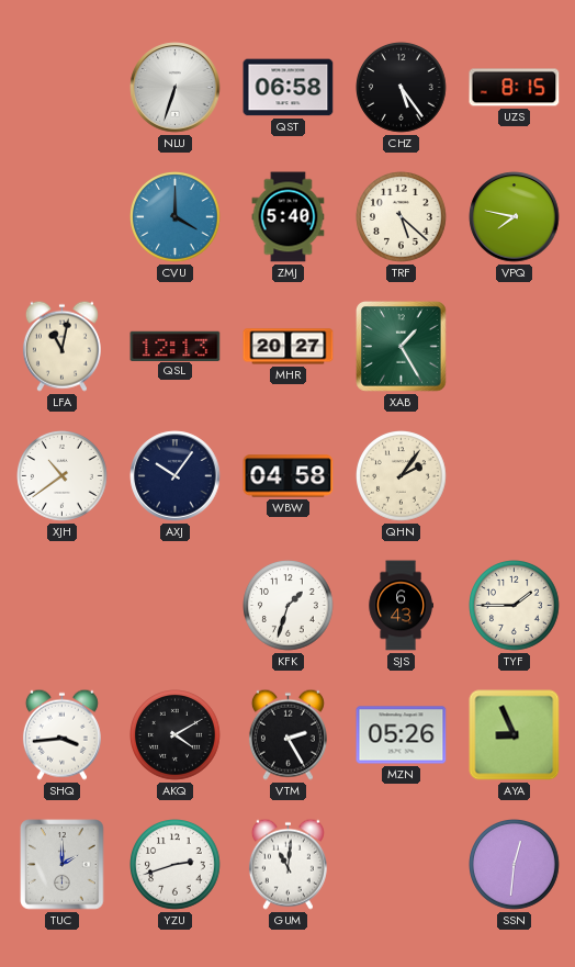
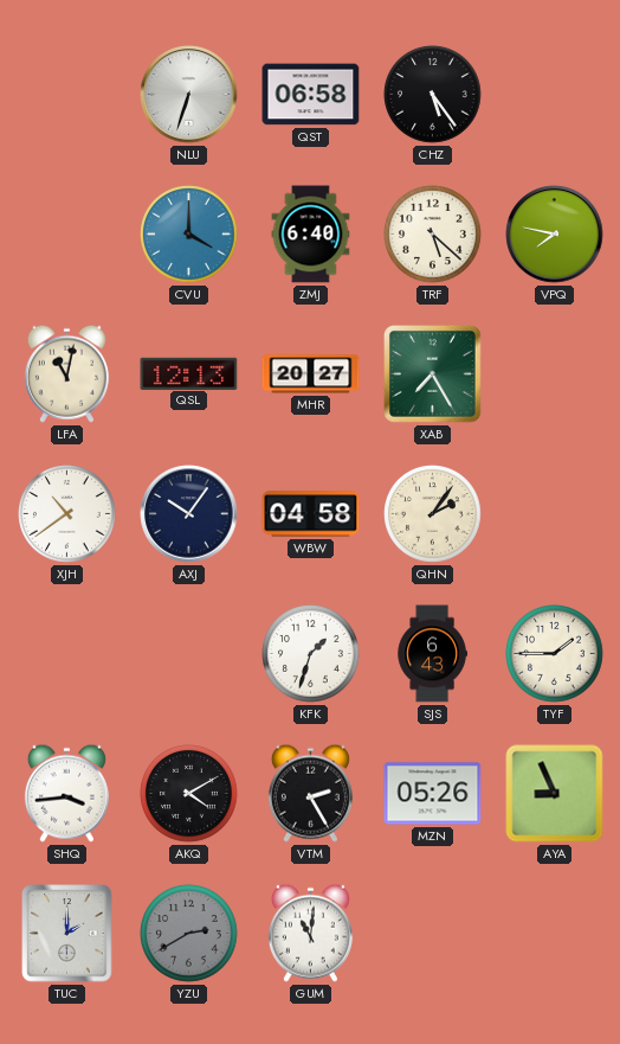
UZS: 8:15 -> none (515, 88)
ZMJ: 5:40 -> 6:40 (311, 235)
XAB: 1:25 -> 7:25 (433, 374)
YZU: 2:42 -> 2:40 (189, 934)
YZU dial: white -> grey (189, 934)
SSN: 12:31 -> none (515, 865)
